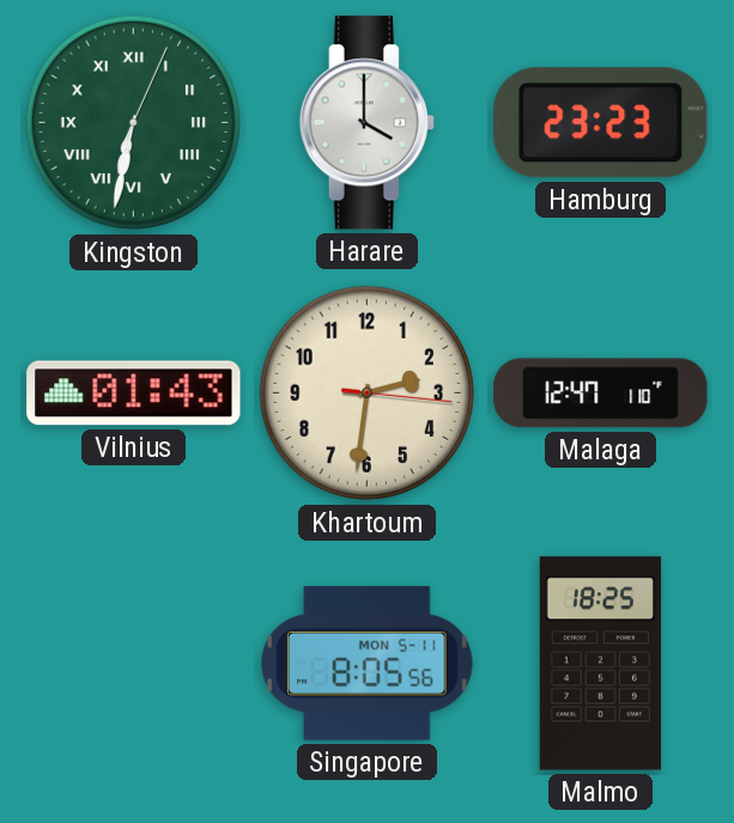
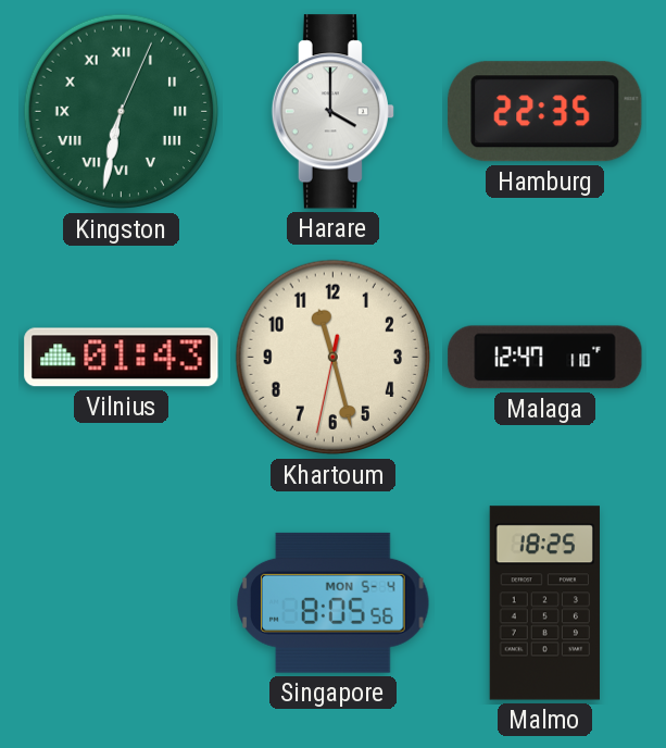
Hamburg: 23:23 -> 22:35 (545, 112)
Khartoum: 2:31 -> 11:27 (334, 358)
Singapore date: MON 5-11 -> MON 5-4 (334, 602)
